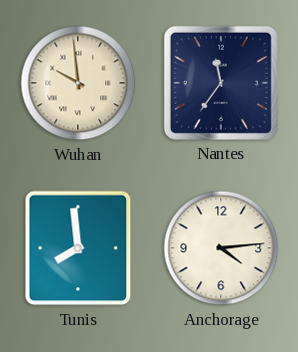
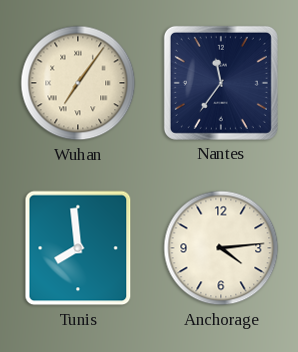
Wuhan: 9:59 -> 7:06 (78, 83)
